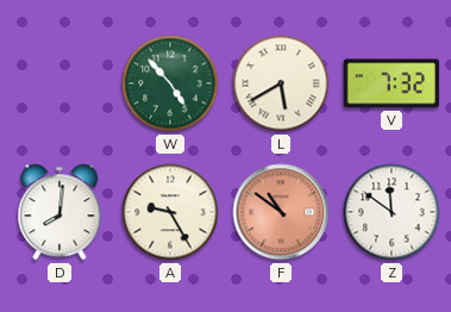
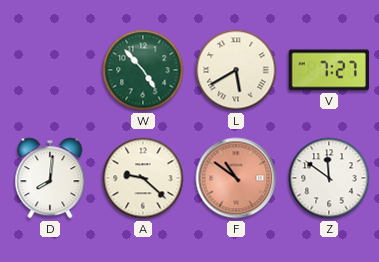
V: 7:32 -> 7:27 (329, 70)
A: 9:25 -> 9:22 (143, 178)
